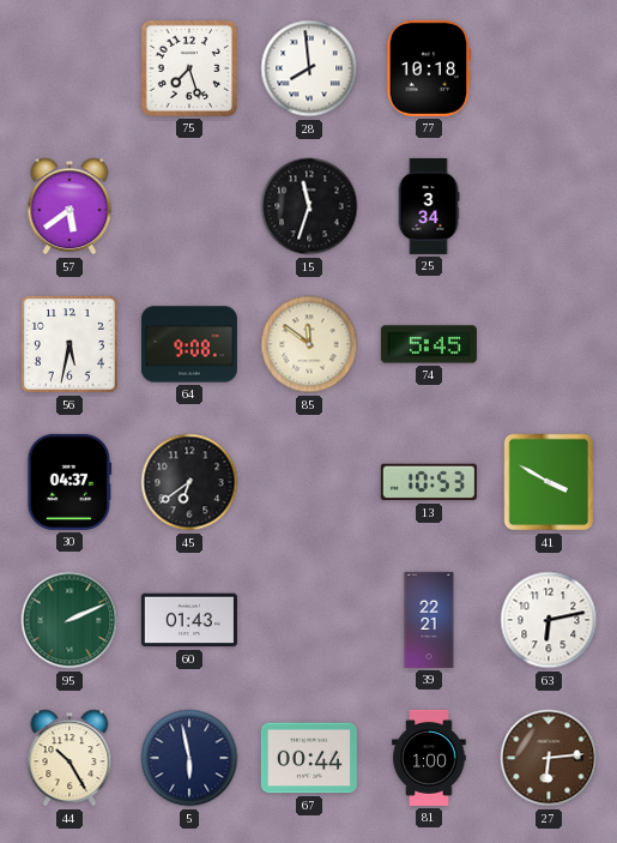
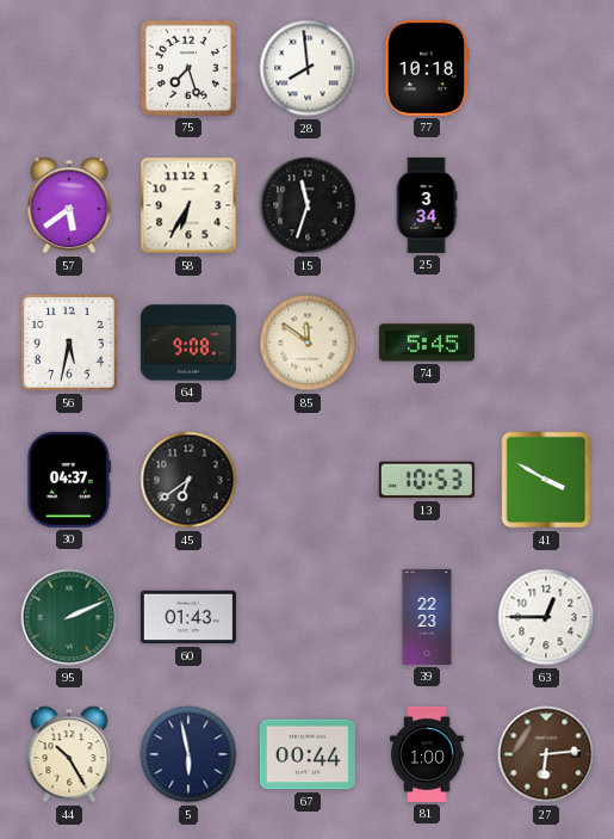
58: none -> 6:35 (188, 205)
39: 22:21 -> 22:23 (427, 617)
63: 6:13 -> 12:45 (546, 617)
